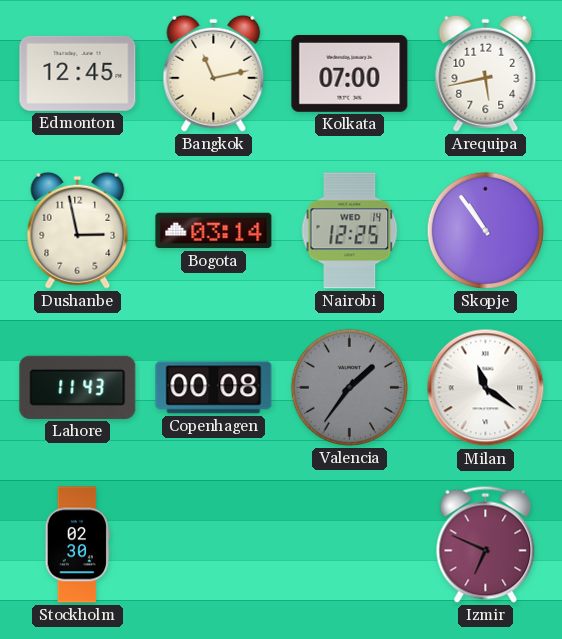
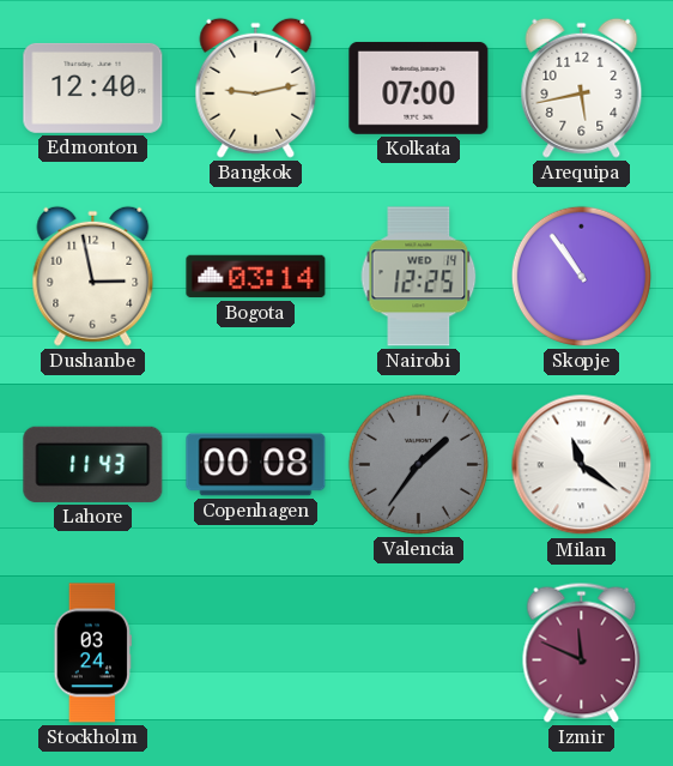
Edmonton: 12:45 -> 12:40 (93, 88)
Bangkok: 11:13 -> 9:13 (256, 88)
Stockholm: 02:30 -> 03:24 (92, 653)
Izmir: 6:49 -> 11:49 (582, 652)
